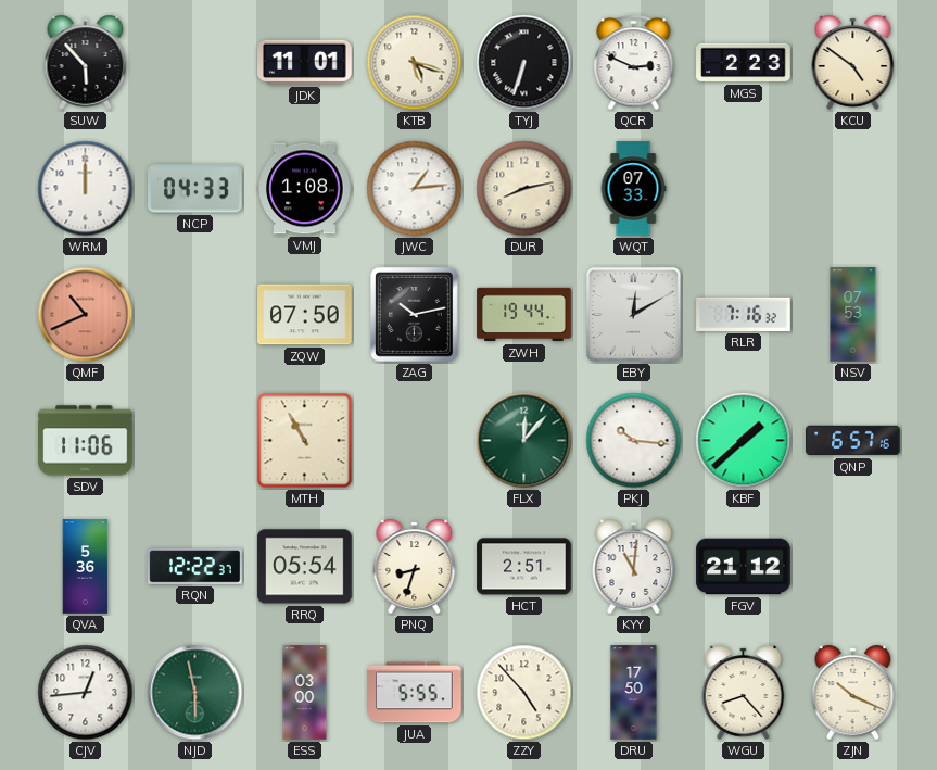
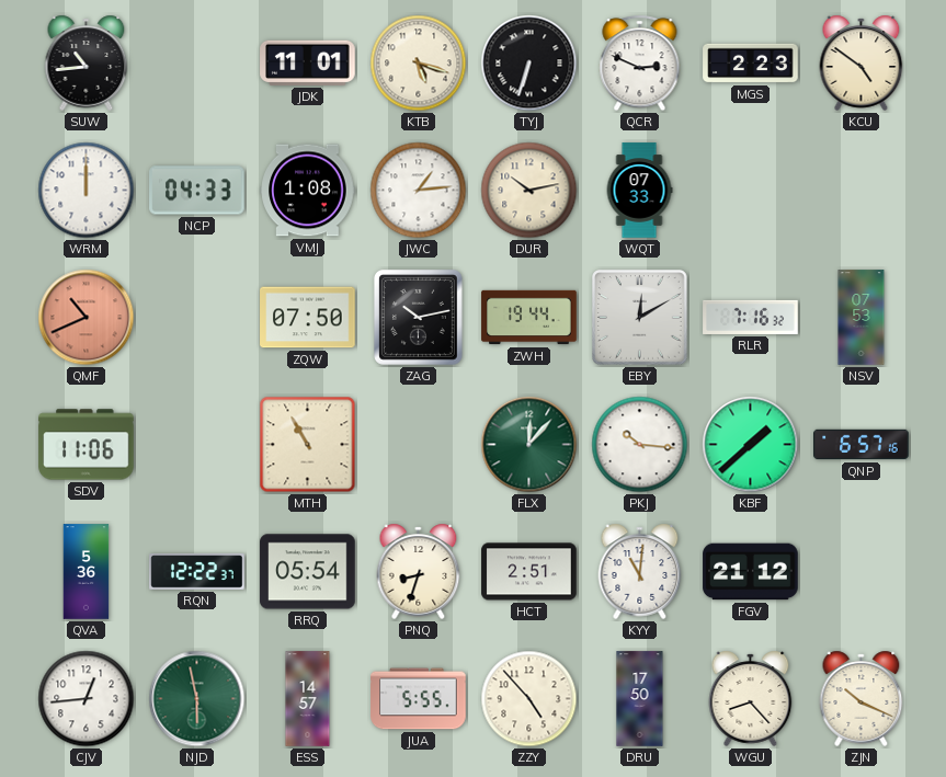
SUW: 5:53 -> 10:44 (87, 62)
DUR: 8:13 -> 10:13 (529, 191)
ESS: 03:00 -> 14:57 (308, 699)
